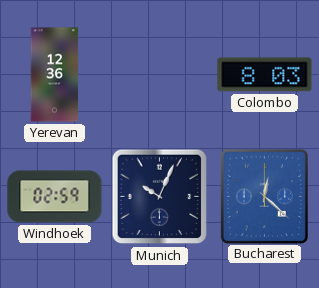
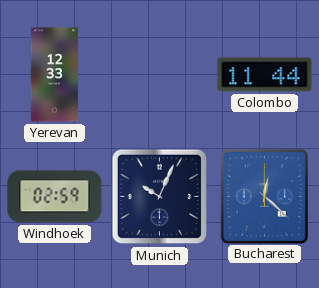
Yerevan: 12:36 -> 12:33 (55, 75)
Colombo: 8:03 -> 11:44 (265, 75)
